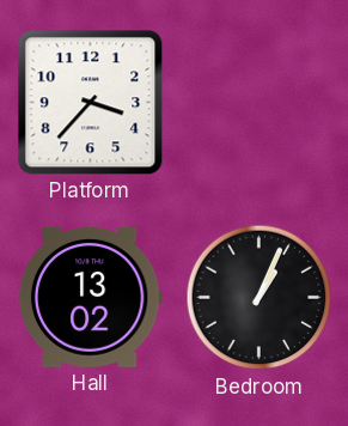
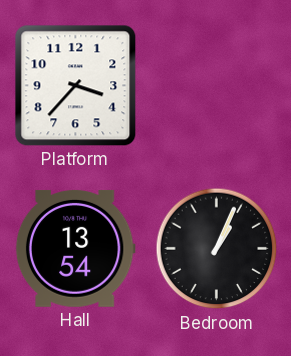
Hall: 13:02 -> 13:54 (75, 248)
